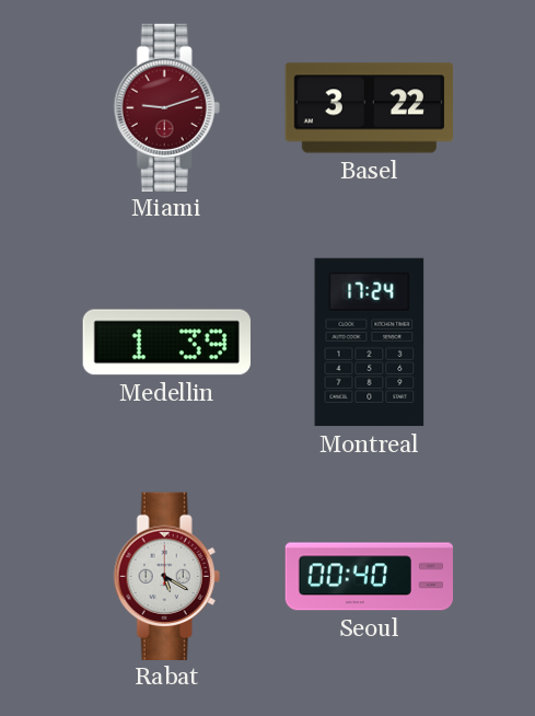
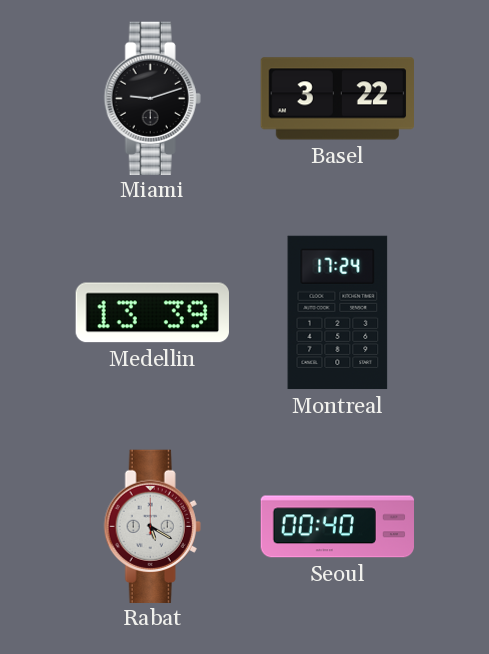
Miami dial: burgundy -> black (152, 98)
Medellin: 1:39 -> 13:39 (152, 313)
